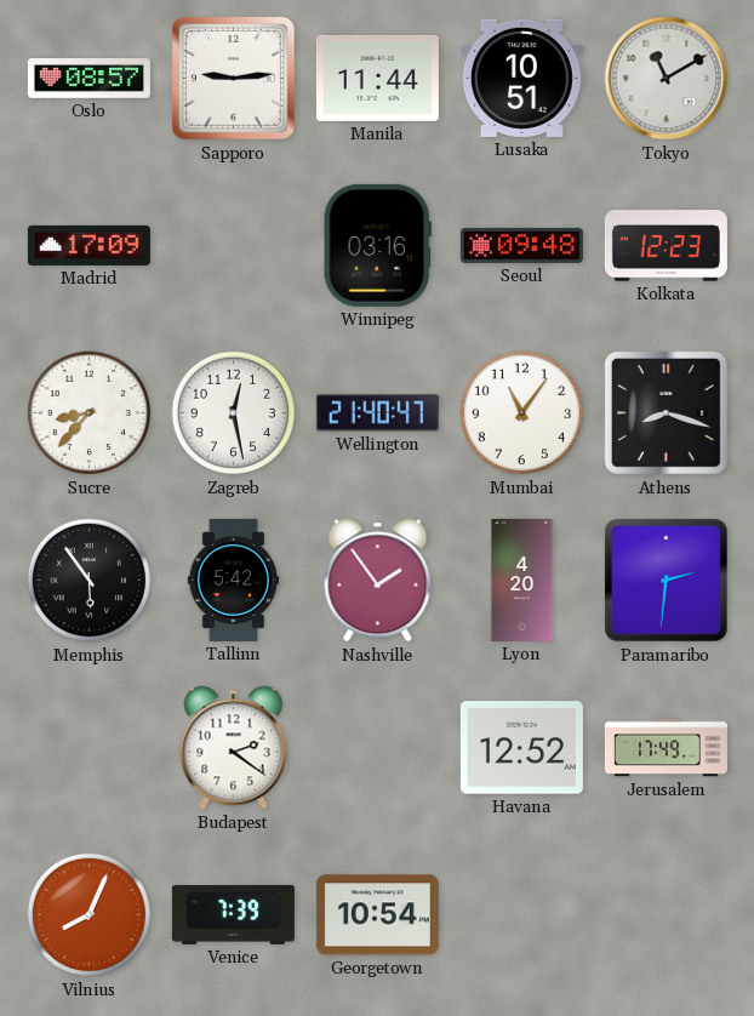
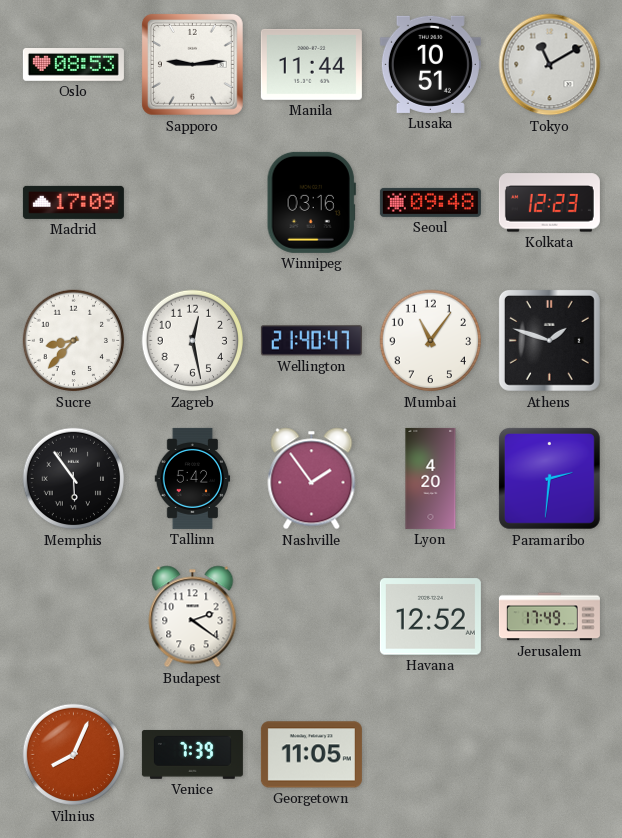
Oslo: 08:57 -> 08:53 (73, 65)
Athens: 8:18 -> 1:48 (549, 340)
Georgetown: 10:54 -> 11:05 (311, 755)
